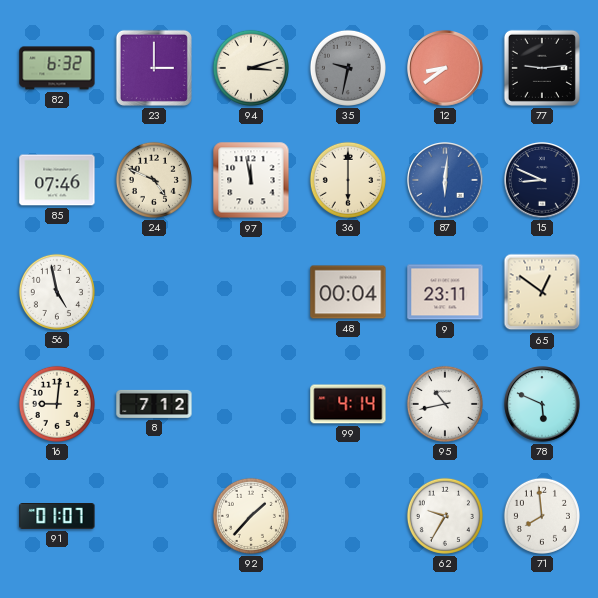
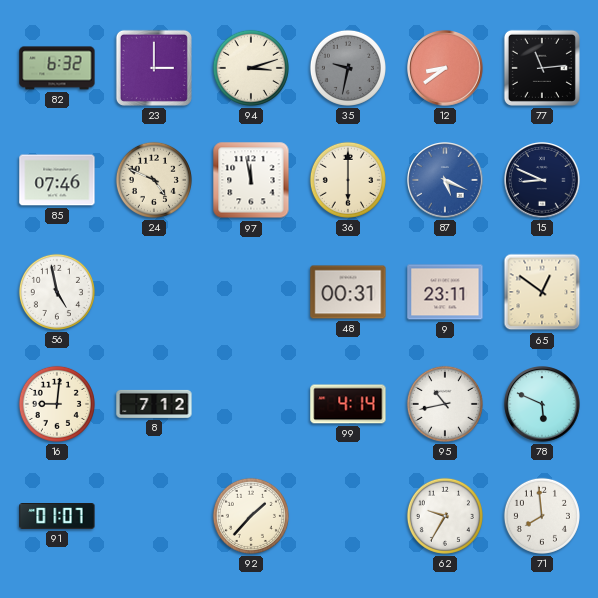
77: 9:14 -> 11:14 (542, 68)
87: 6:01 -> 5:19 (445, 180)
48: 00:04 -> 00:31 (348, 292)
